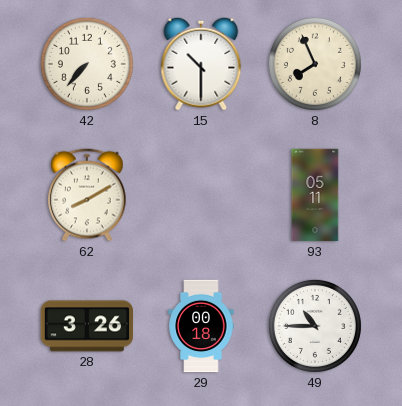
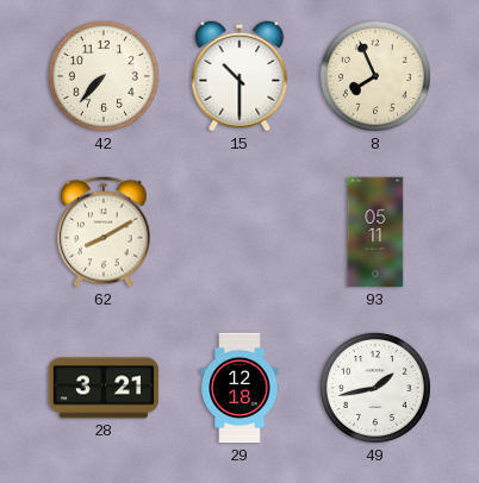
28: 3:26 -> 3:21 (104, 388)
29: 00:18 -> 12:18 (240, 388)
49: 10:45 -> 1:43 (375, 388)
